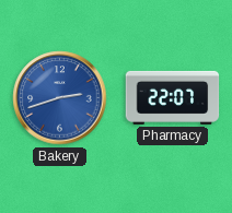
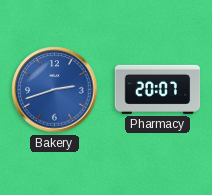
Pharmacy: 22:07 -> 20:07 (158, 89)
